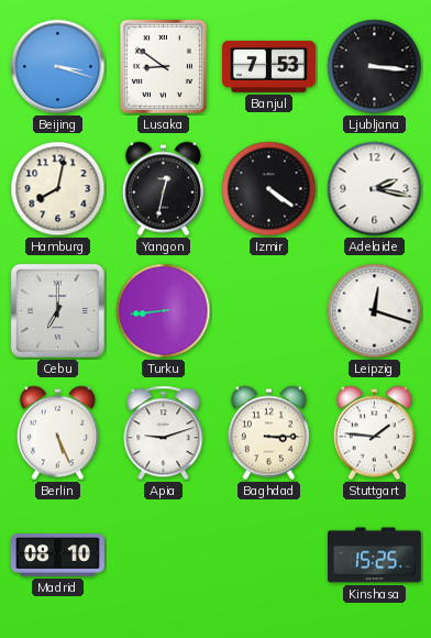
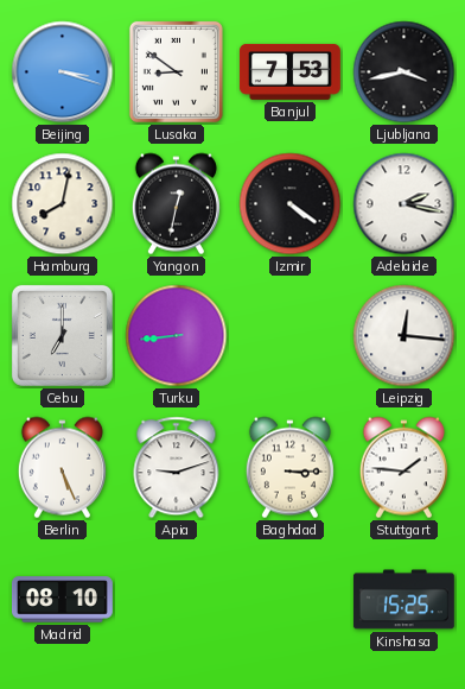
Ljubljana: 3:16 -> 3:43 (405, 72)
Leipzig: 12:18 -> 12:16 (405, 336)
